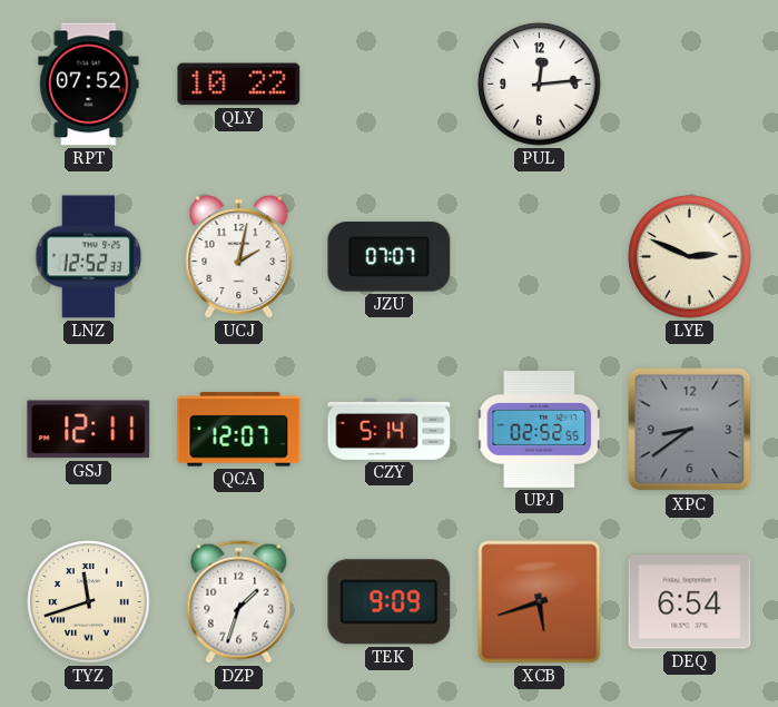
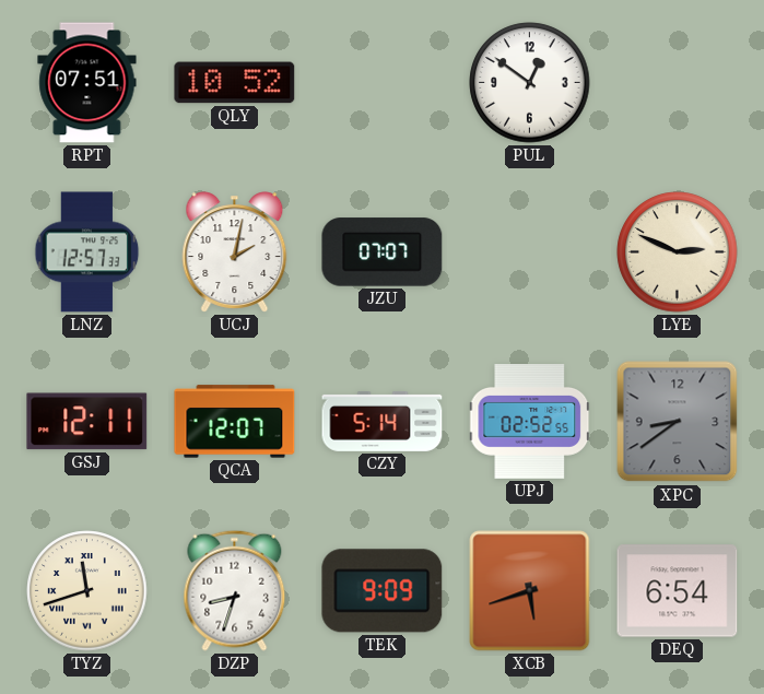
RPT: 07:52 -> 07:51 (87, 83)
QLY: 10:22 -> 10:52 (235, 83)
PUL: 12:14 -> 12:51 (530, 83)
LNZ: 12:52 -> 12:57 (87, 252)
DZP: 1:33 -> 8:33 (235, 590)
